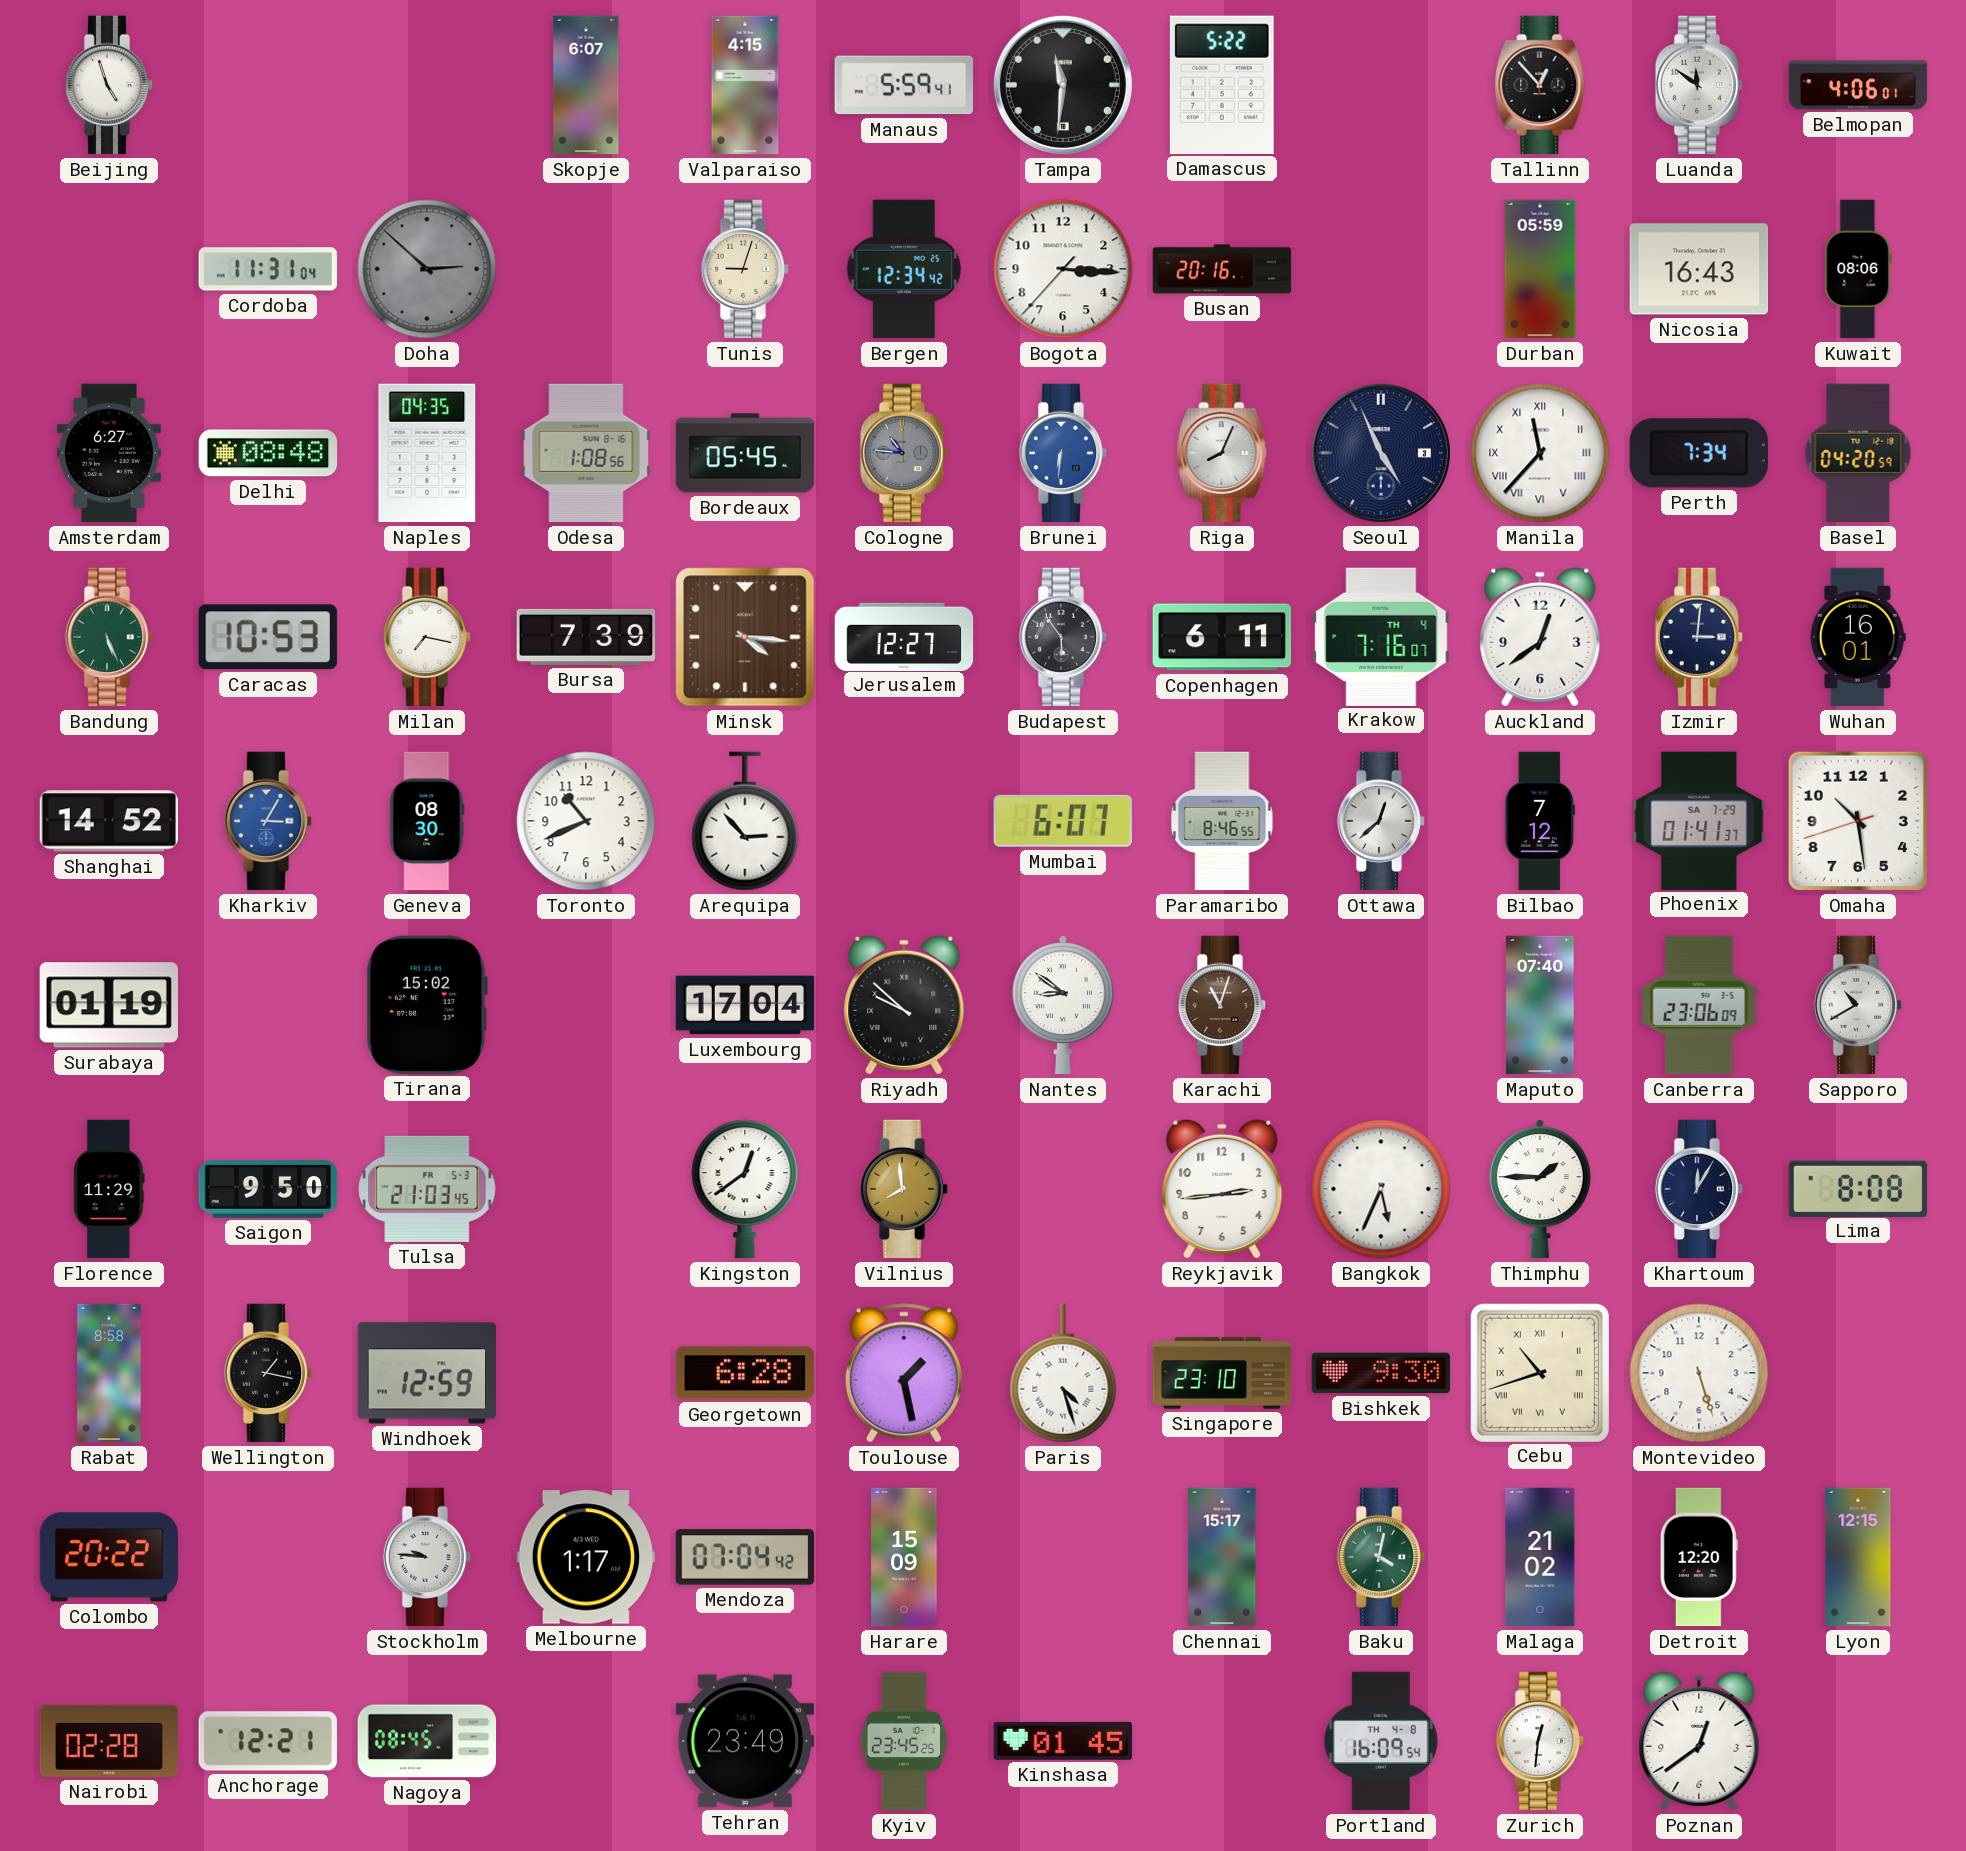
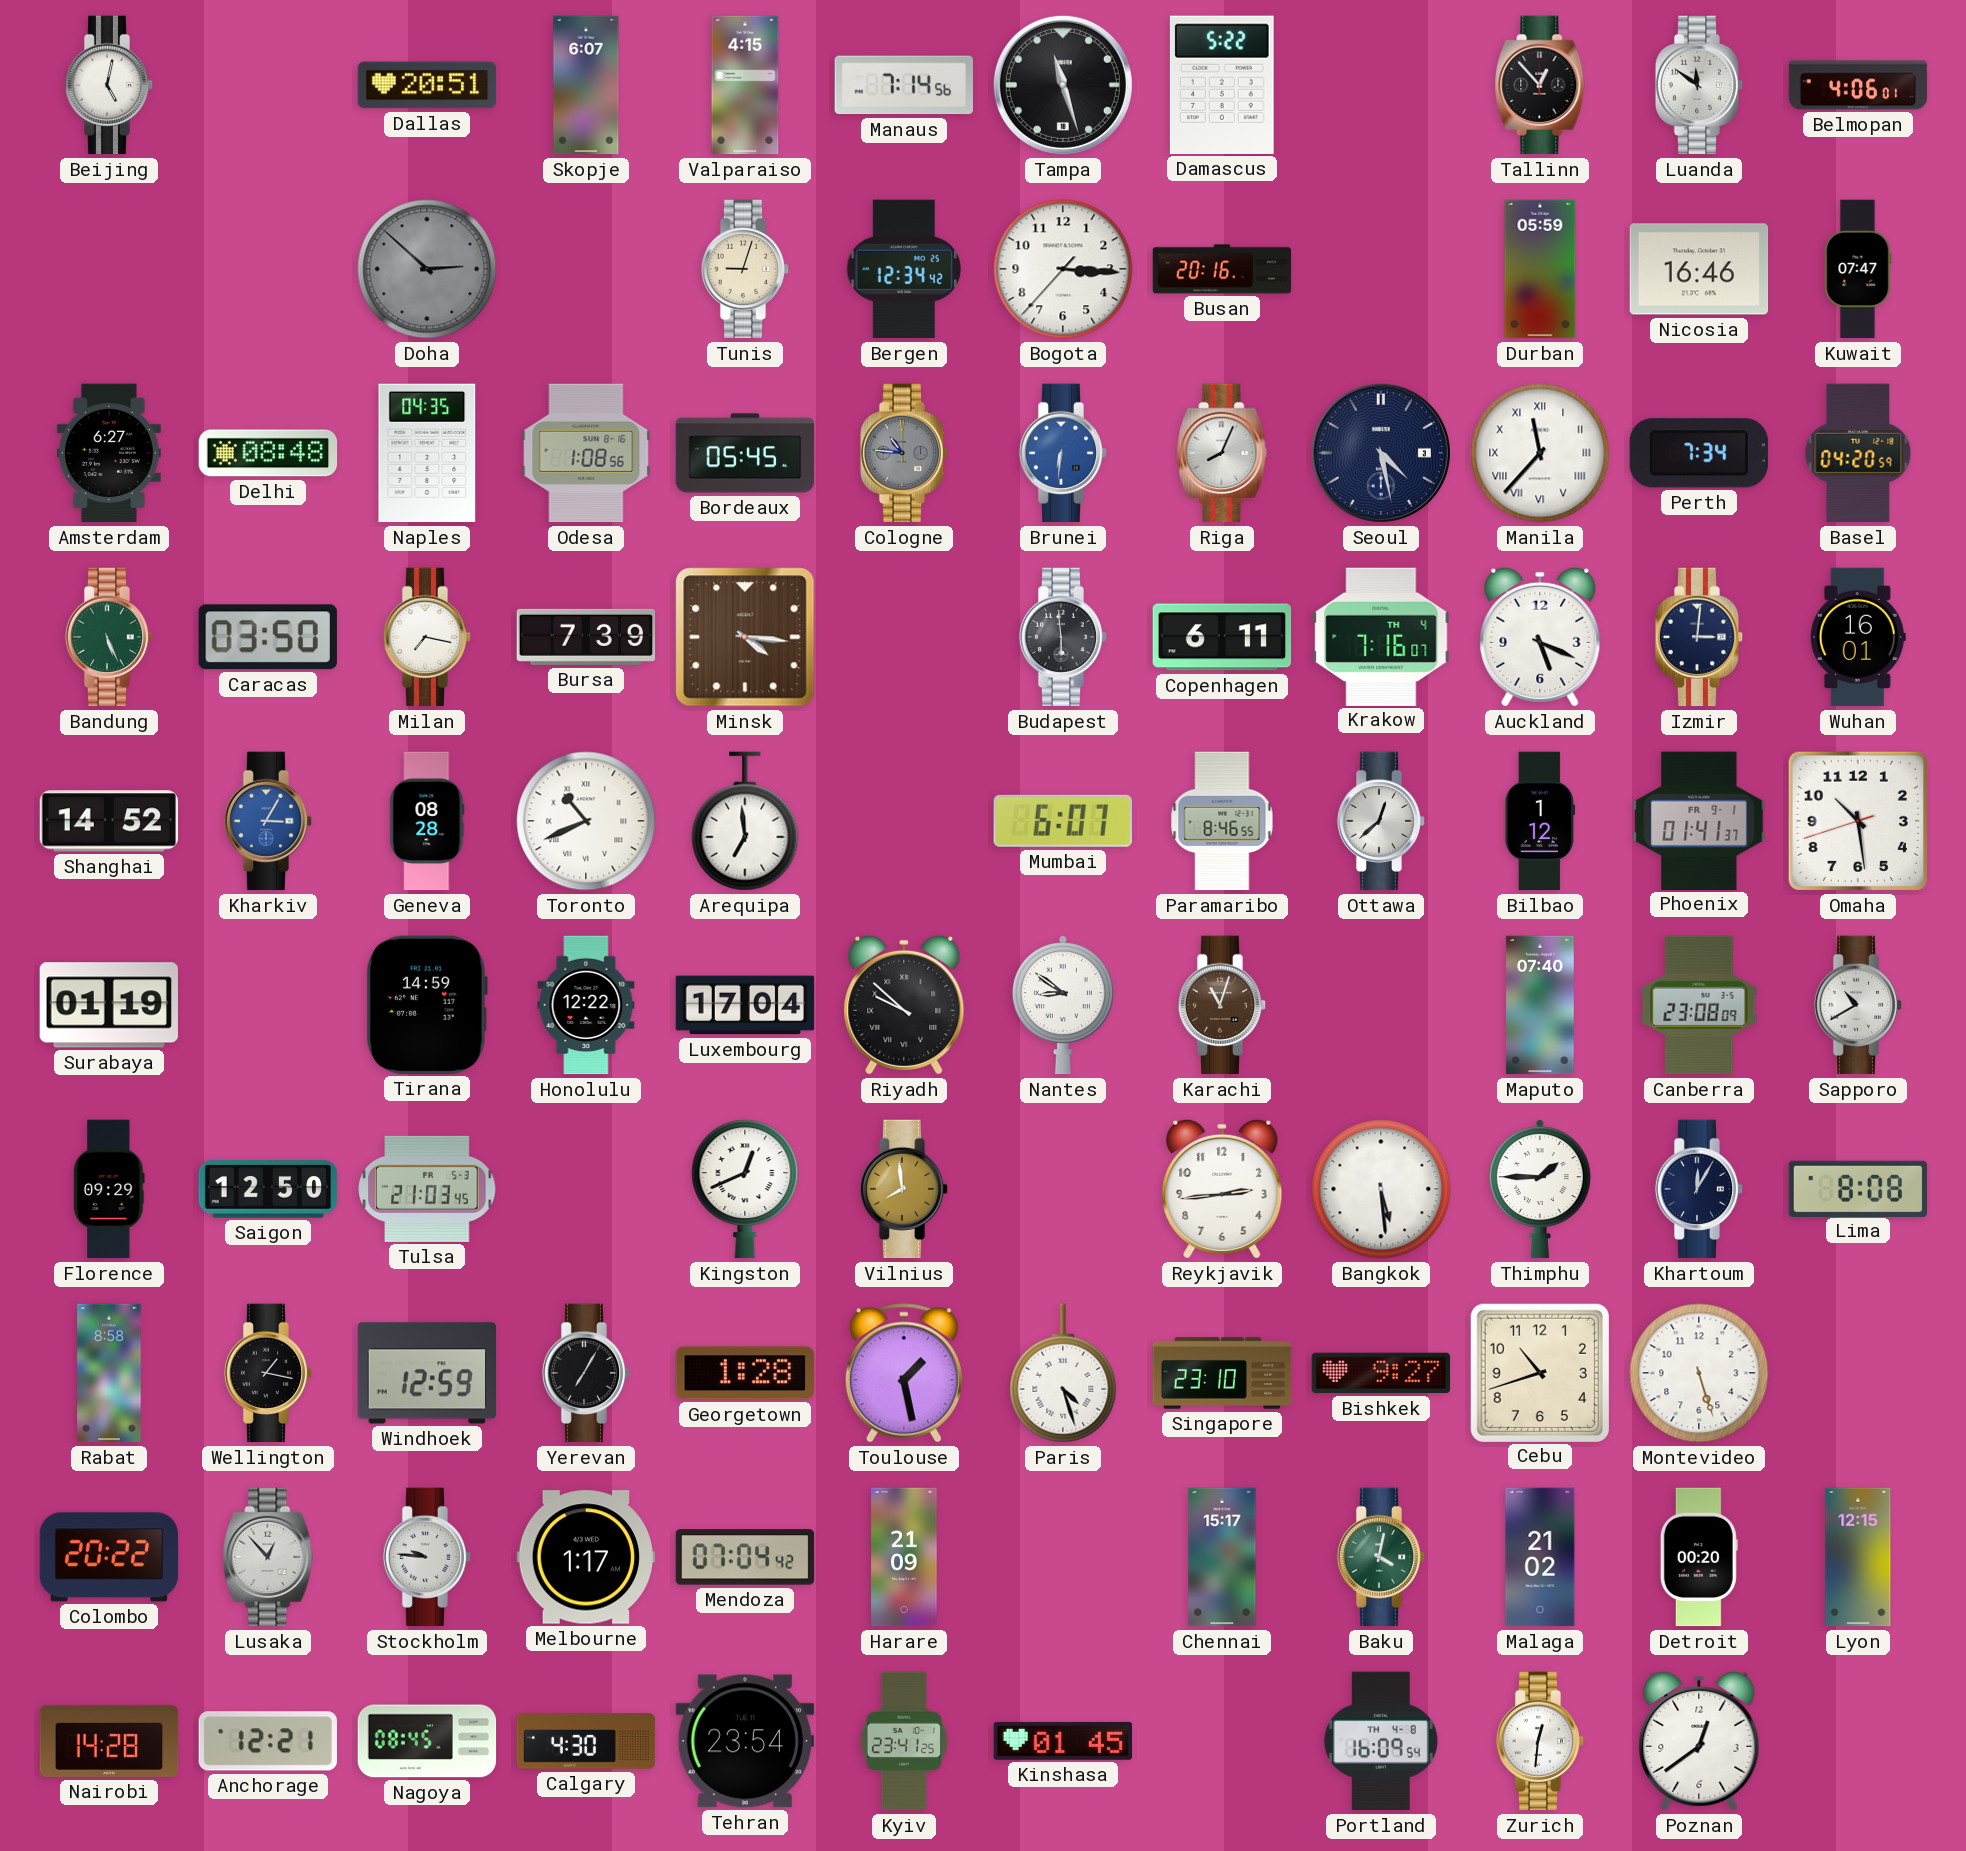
Beijing: 4:57 -> 5:02 (109, 85)
Dallas: none -> 20:51 (427, 85)
Manaus: 5:59 -> 7:14 (903, 85)
Tampa: 11:31 -> 11:27 (1063, 85)
Cordoba: 11:31 -> none (267, 269)
Nicosia: 16:43 -> 16:46 (1699, 269)
Kuwait: 08:06 -> 07:47 (1858, 269)
Seoul: 4:56 -> 4:28 (1381, 453)
Caracas: 10:53 -> 03:50 (268, 637)
Jerusalem: 12:27 -> none (904, 636)
Budapest: 5:54 -> 5:59 (1063, 637)
Auckland: 12:39 -> 5:19 (1540, 637)
Geneva: 08:30 -> 08:28 (427, 821)
Toronto numerals: Arabic -> Roman (586, 821)
Arequipa: 2:53 -> 6:59 (745, 821)
Bilbao: 7:12 -> 1:12 (1540, 821)
Phoenix date: SA 7-29 -> FR 9-1 (1699, 820)
Tirana: 15:02 -> 14:59 (427, 1005)
Honolulu: none -> 12:22 (586, 1005)
Canberra: 23:06 -> 23:08 (1699, 1005)
Florence: 11:29 -> 09:29 (109, 1189)
Saigon: 9:50 -> 12:50 (268, 1189)
Kingston: 12:39 -> 12:41 (745, 1189)
Bangkok: 5:34 -> 5:29 (1381, 1189)
Yerevan: none -> 7:05 (586, 1373)
Georgetown: 6:28 -> 1:28 (745, 1373)
Bishkek: 9:30 -> 9:27 (1381, 1373)
Cebu numerals: Roman -> Arabic (1539, 1372)
Lusaka: none -> 12:53 (268, 1557)
Harare: 15:09 -> 21:09 (904, 1557)
Detroit: 12:20 -> 00:20 (1699, 1557)
Nairobi: 02:28 -> 14:28 (109, 1741)
Calgary: none -> 4:30 (586, 1741)
Tehran: 23:49 -> 23:54 (744, 1741)
Kyiv: 23:45 -> 23:41 (903, 1741)
